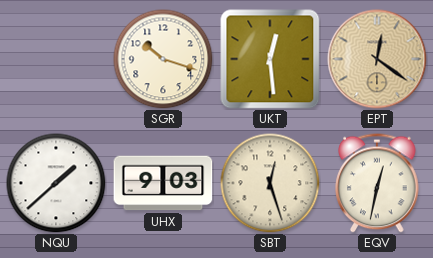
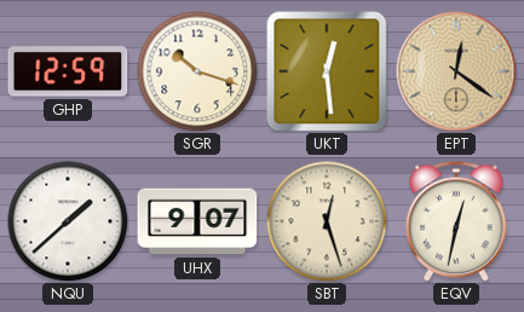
GHP: none -> 12:59 (68, 71)
UHX: 9:03 -> 9:07 (197, 221)
